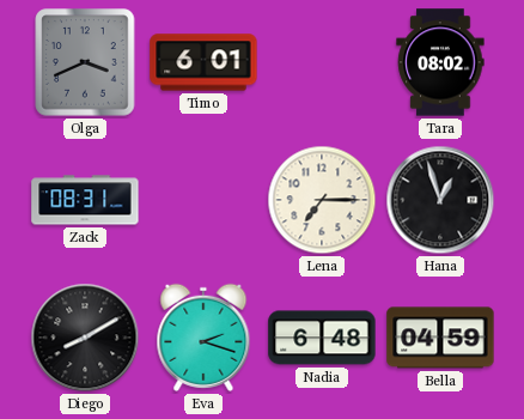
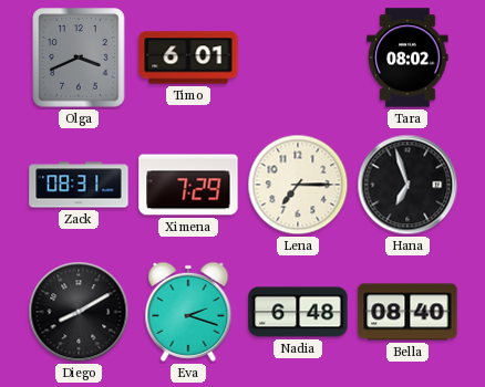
Ximena: none -> 7:29 (188, 185)
Hana: 12:57 -> 6:57 (407, 185)
Bella: 04:59 -> 08:40 (407, 312)
